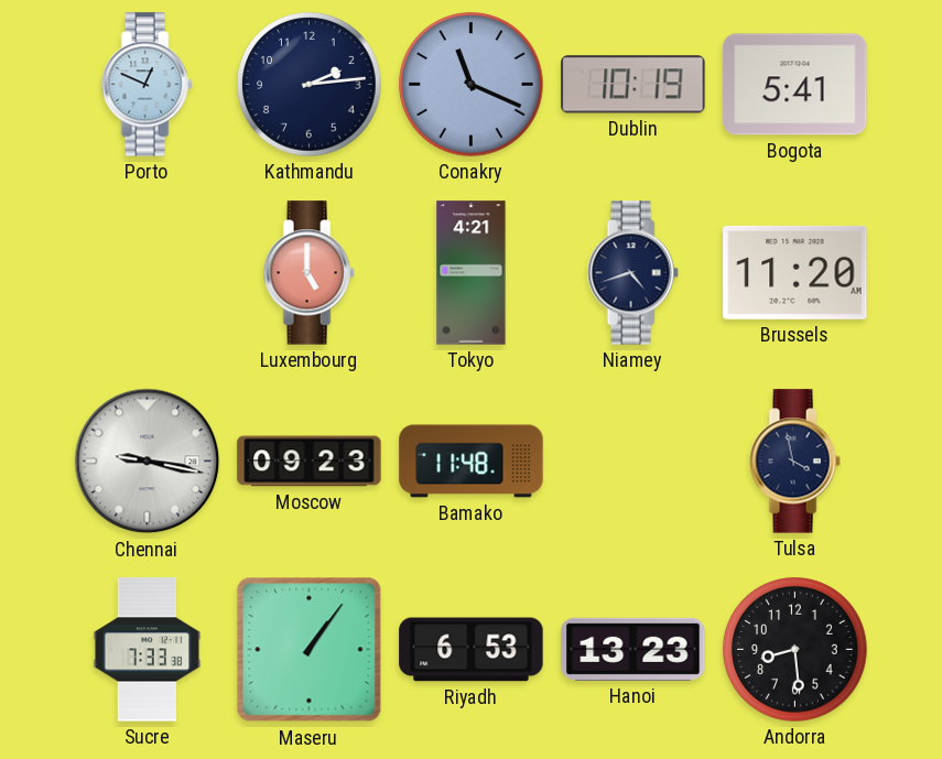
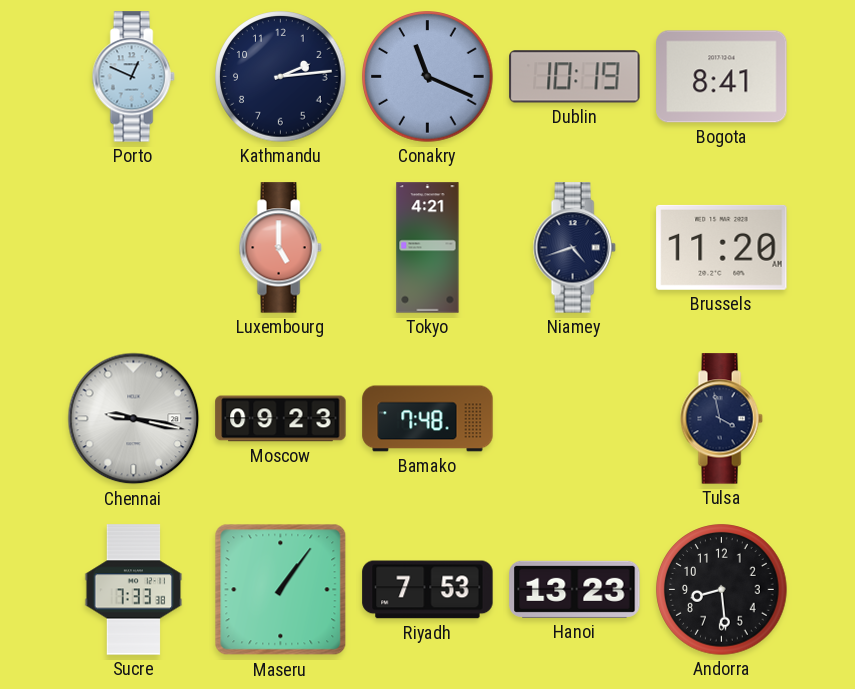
Bogota: 5:41 -> 8:41 (722, 77)
Bamako: 11:48 -> 7:48 (428, 419)
Riyadh: 6:53 -> 7:53 (428, 590)
